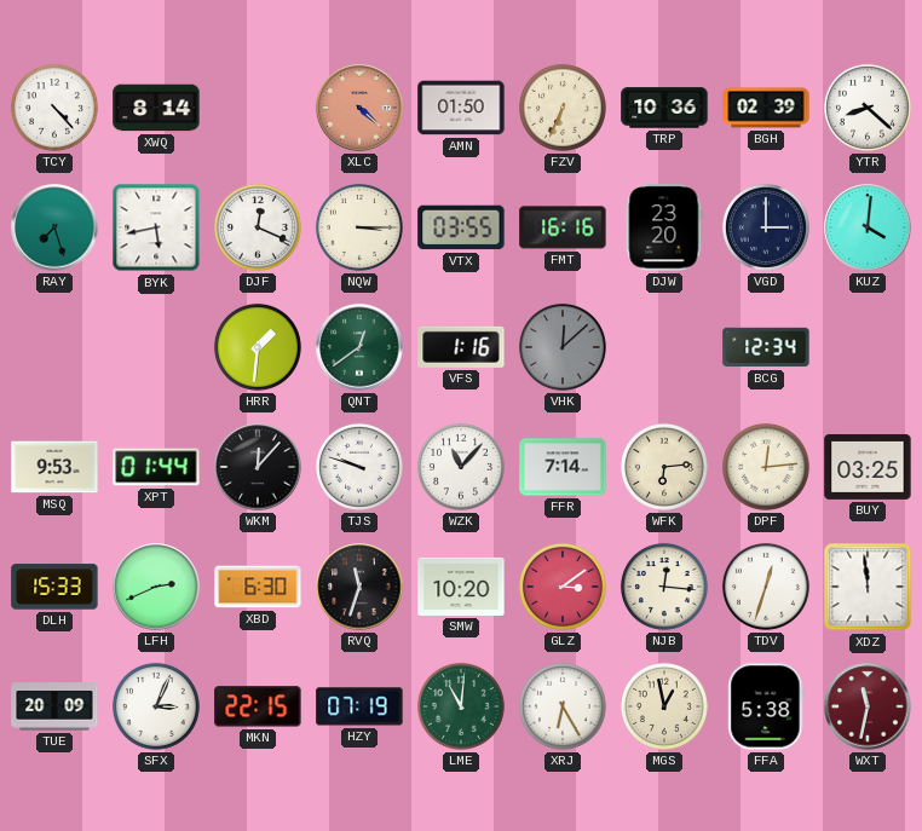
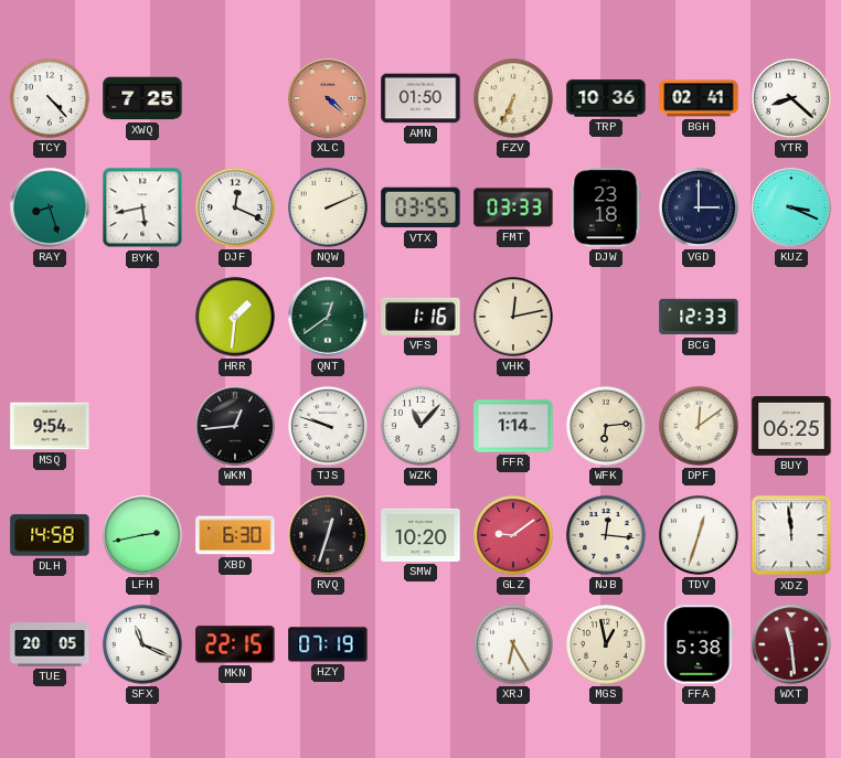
XWQ: 8:14 -> 7:25 (142, 98)
BGH: 02:39 -> 02:41 (699, 98)
RAY: 7:27 -> 8:27 (50, 207)
NQW: 3:15 -> 2:11 (328, 207)
FMT: 16:16 -> 03:33 (513, 207)
DJW: 23:20 -> 23:18 (606, 207)
KUZ: 4:01 -> 3:19 (791, 207)
VHK: 12:08 -> 12:13 (513, 317)
VHK dial: grey -> cream (513, 317)
BCG: 12:34 -> 12:33 (699, 317)
MSQ: 9:53 -> 9:54 (50, 426)
XPT: 01:44 -> none (156, 467)
WKM: 12:07 -> 12:44 (235, 426)
FFR: 7:14 -> 1:14 (513, 426)
DPF: 12:14 -> 12:09 (699, 426)
BUY: 03:25 -> 06:25 (791, 426)
DLH: 15:33 -> 14:58 (50, 535)
LFH: 2:41 -> 2:43 (142, 535)
RVQ: 11:33 -> 12:33 (328, 535)
GLZ: 3:09 -> 9:09 (513, 535)
TUE: 20:09 -> 20:05 (50, 644)
SFX: 3:04 -> 11:19 (142, 644)
LME: 11:01 -> none (461, 706)
WXT: 11:32 -> 11:29 (791, 644)
